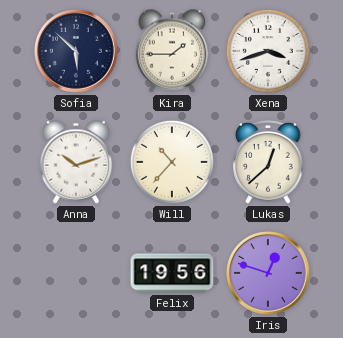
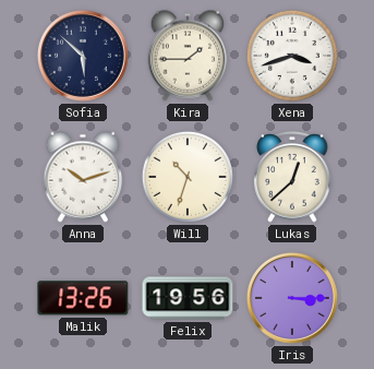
Will: 10:37 -> 10:33 (188, 177)
Malik: none -> 13:26 (83, 298)
Iris: 12:48 -> 3:15 (292, 298)
